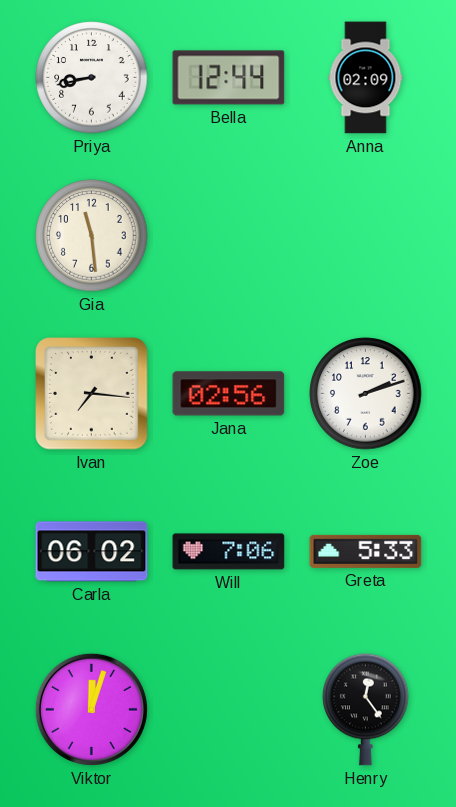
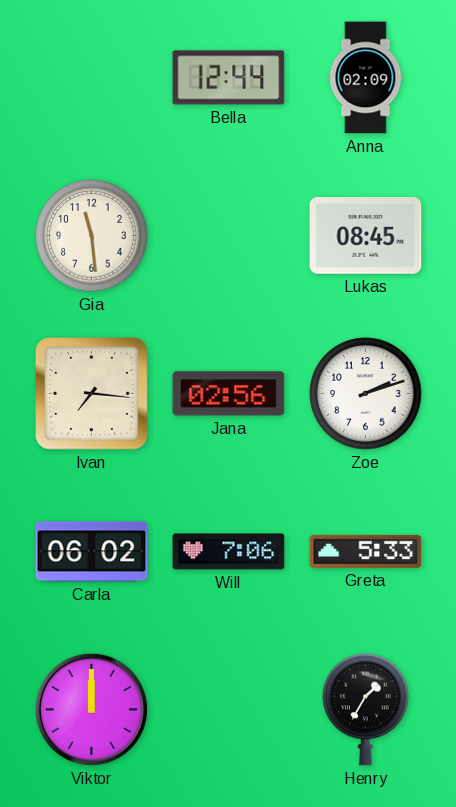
Priya: 8:43 -> none (92, 78)
Lukas: none -> 08:45 (366, 236)
Viktor: 12:03 -> 12:00 (91, 709)
Henry: 12:24 -> 1:35 (366, 709)
